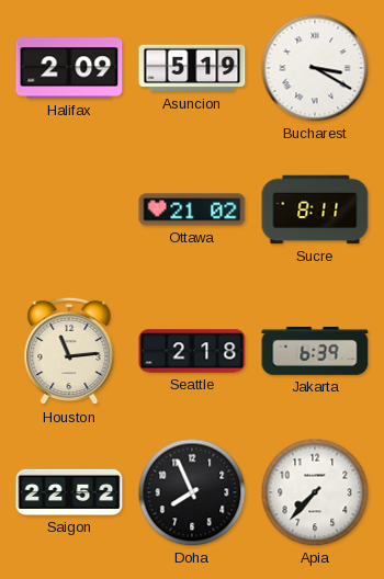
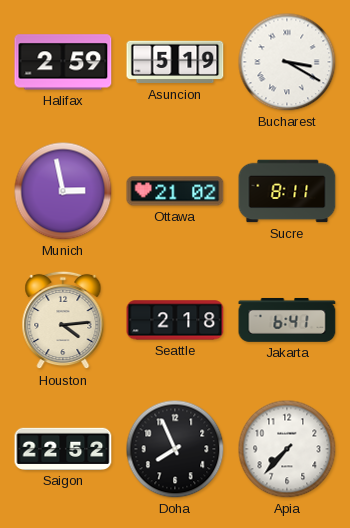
Halifax: 2:09 -> 2:59 (63, 62)
Munich: none -> 2:58 (63, 191)
Houston: 11:14 -> 4:14 (63, 320)
Jakarta: 6:39 -> 6:41 (287, 320)
